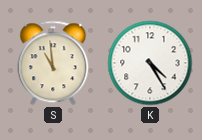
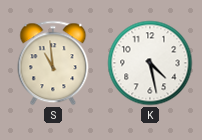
K: 4:25 -> 4:28 (150, 63)
